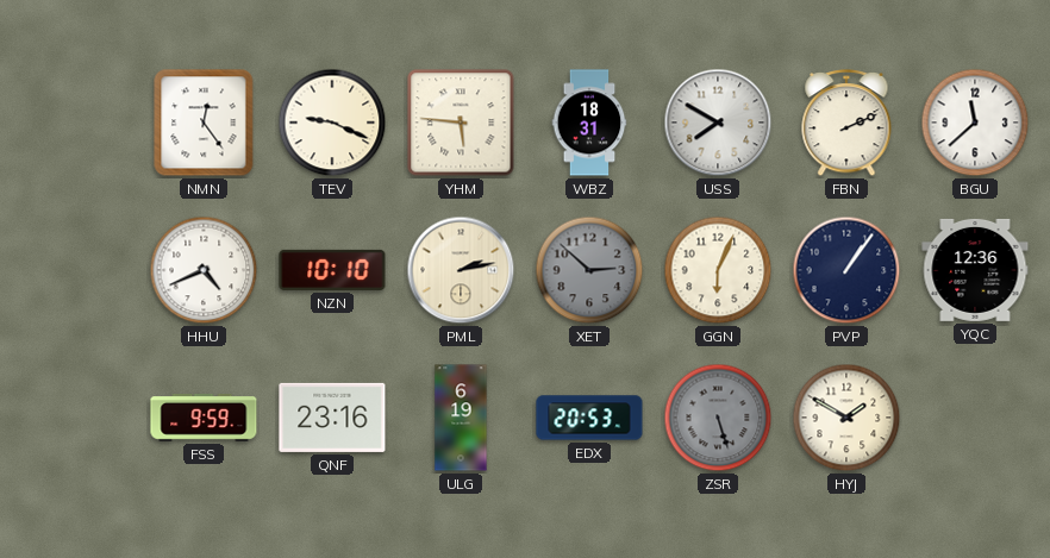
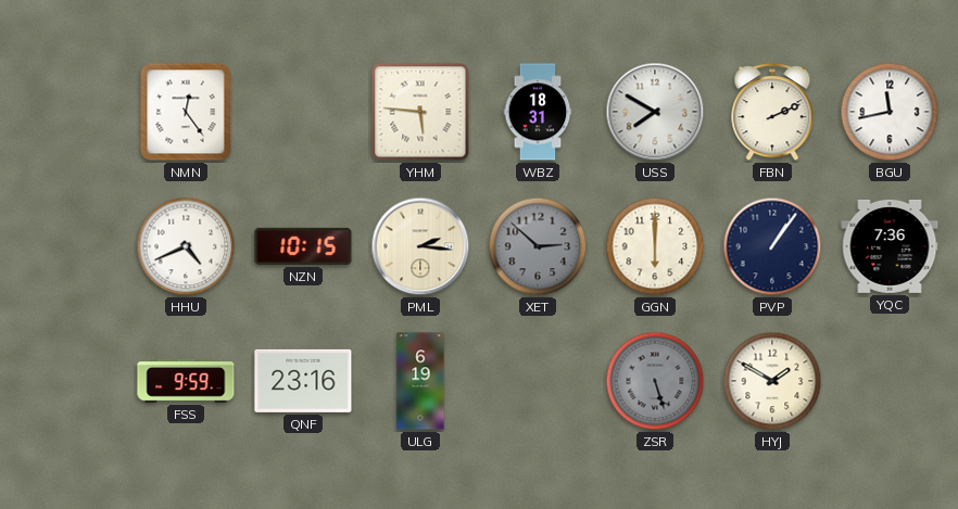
TEV: 9:19 -> none (332, 123)
BGU: 11:38 -> 11:43 (890, 112)
NZN: 10:10 -> 10:15 (303, 246)
PML: 2:13 -> 2:16 (420, 246)
GGN: 6:04 -> 6:00 (655, 246)
YQC: 12:36 -> 7:36 (890, 246)
EDX: 20:53 -> none (589, 418)
